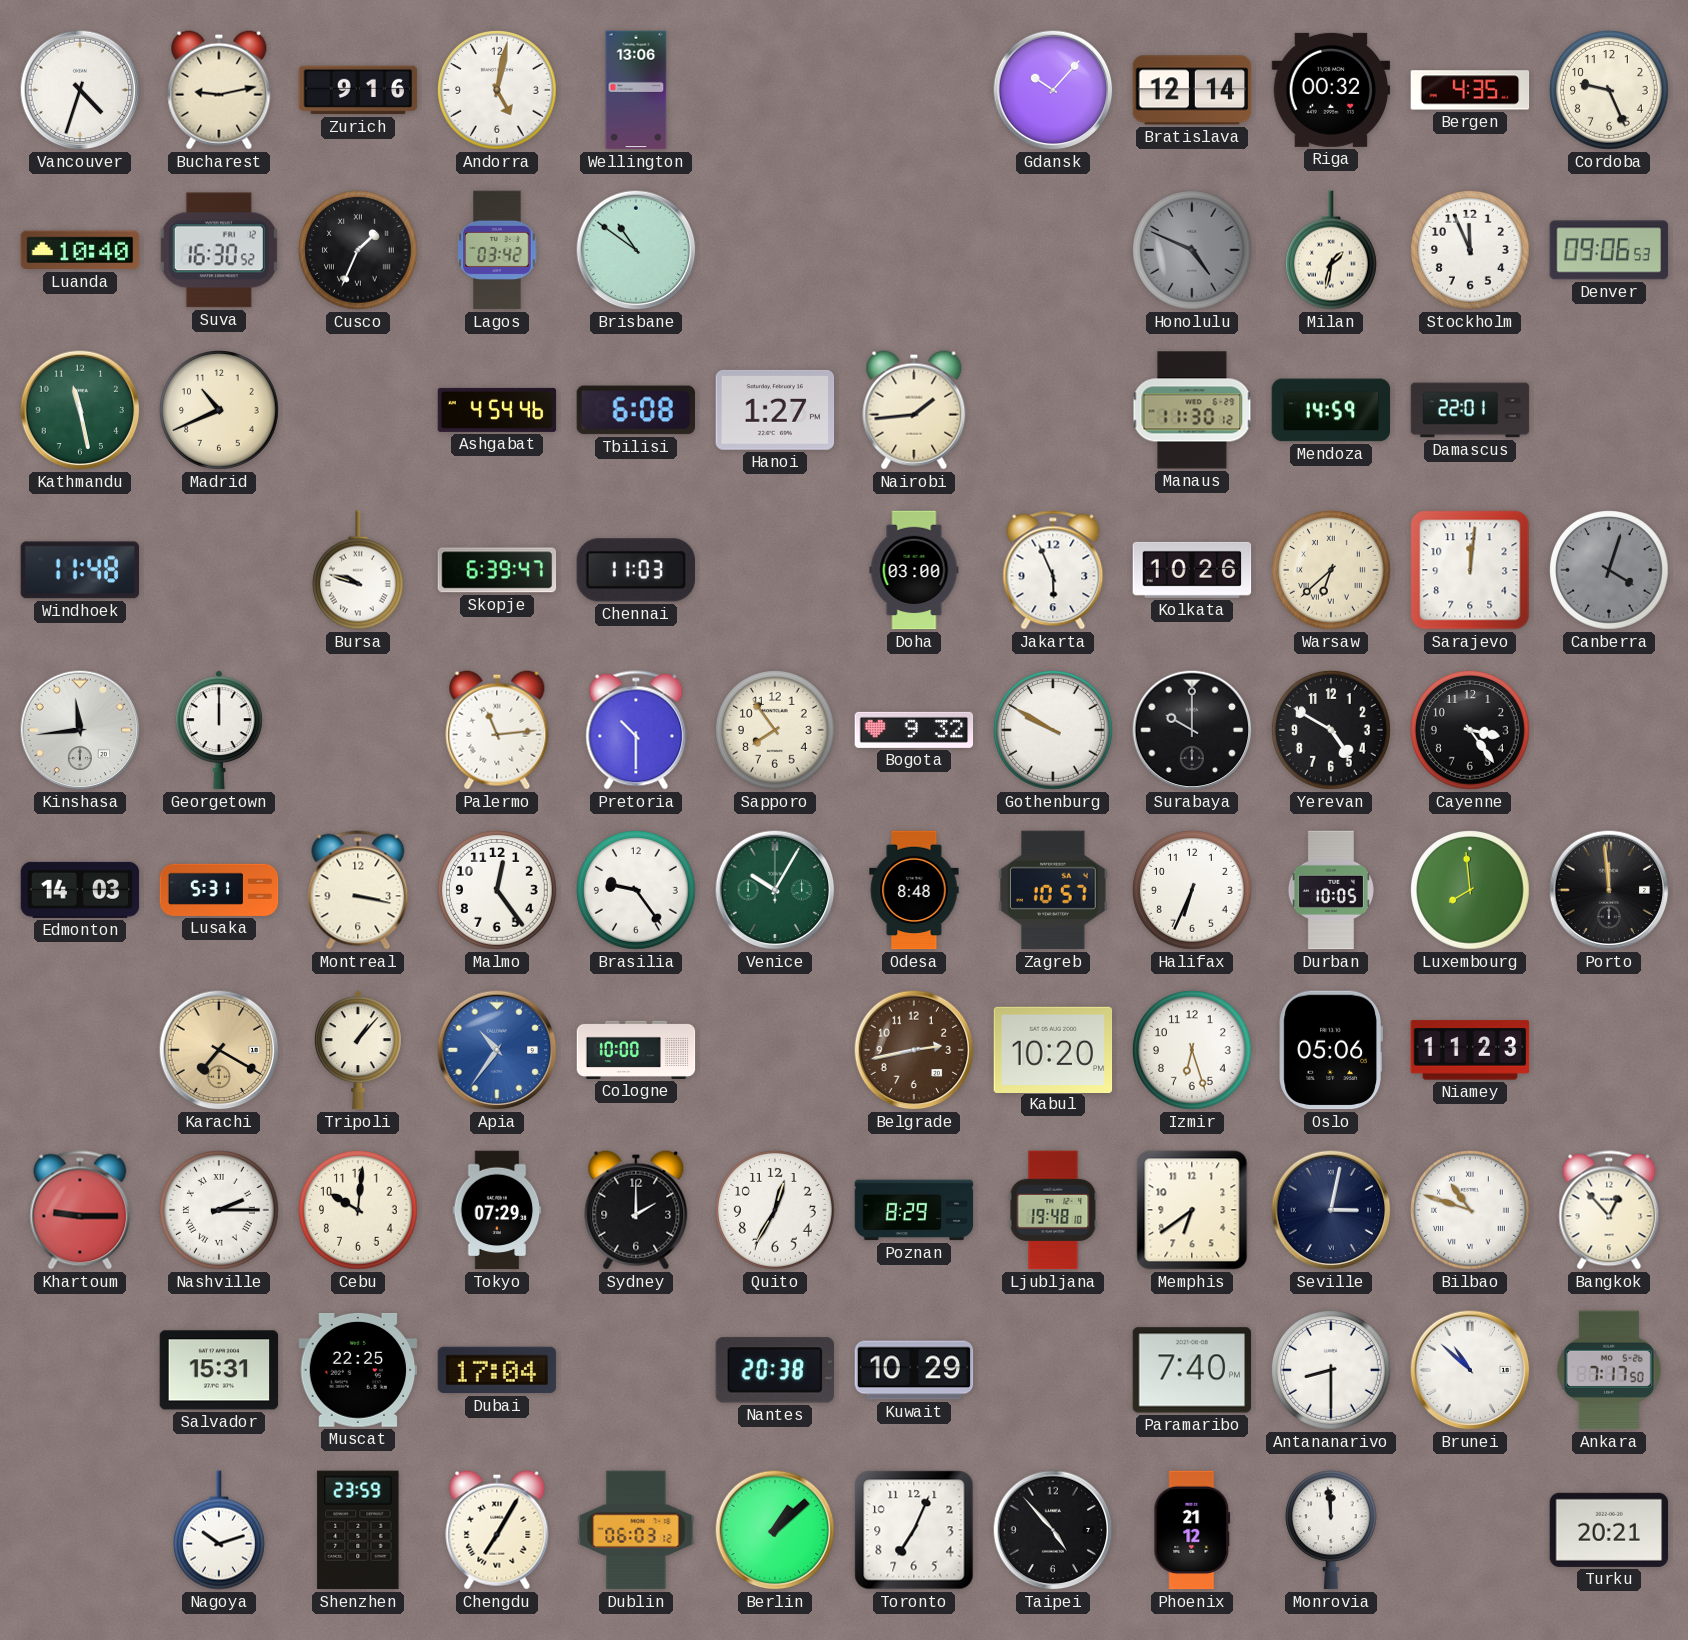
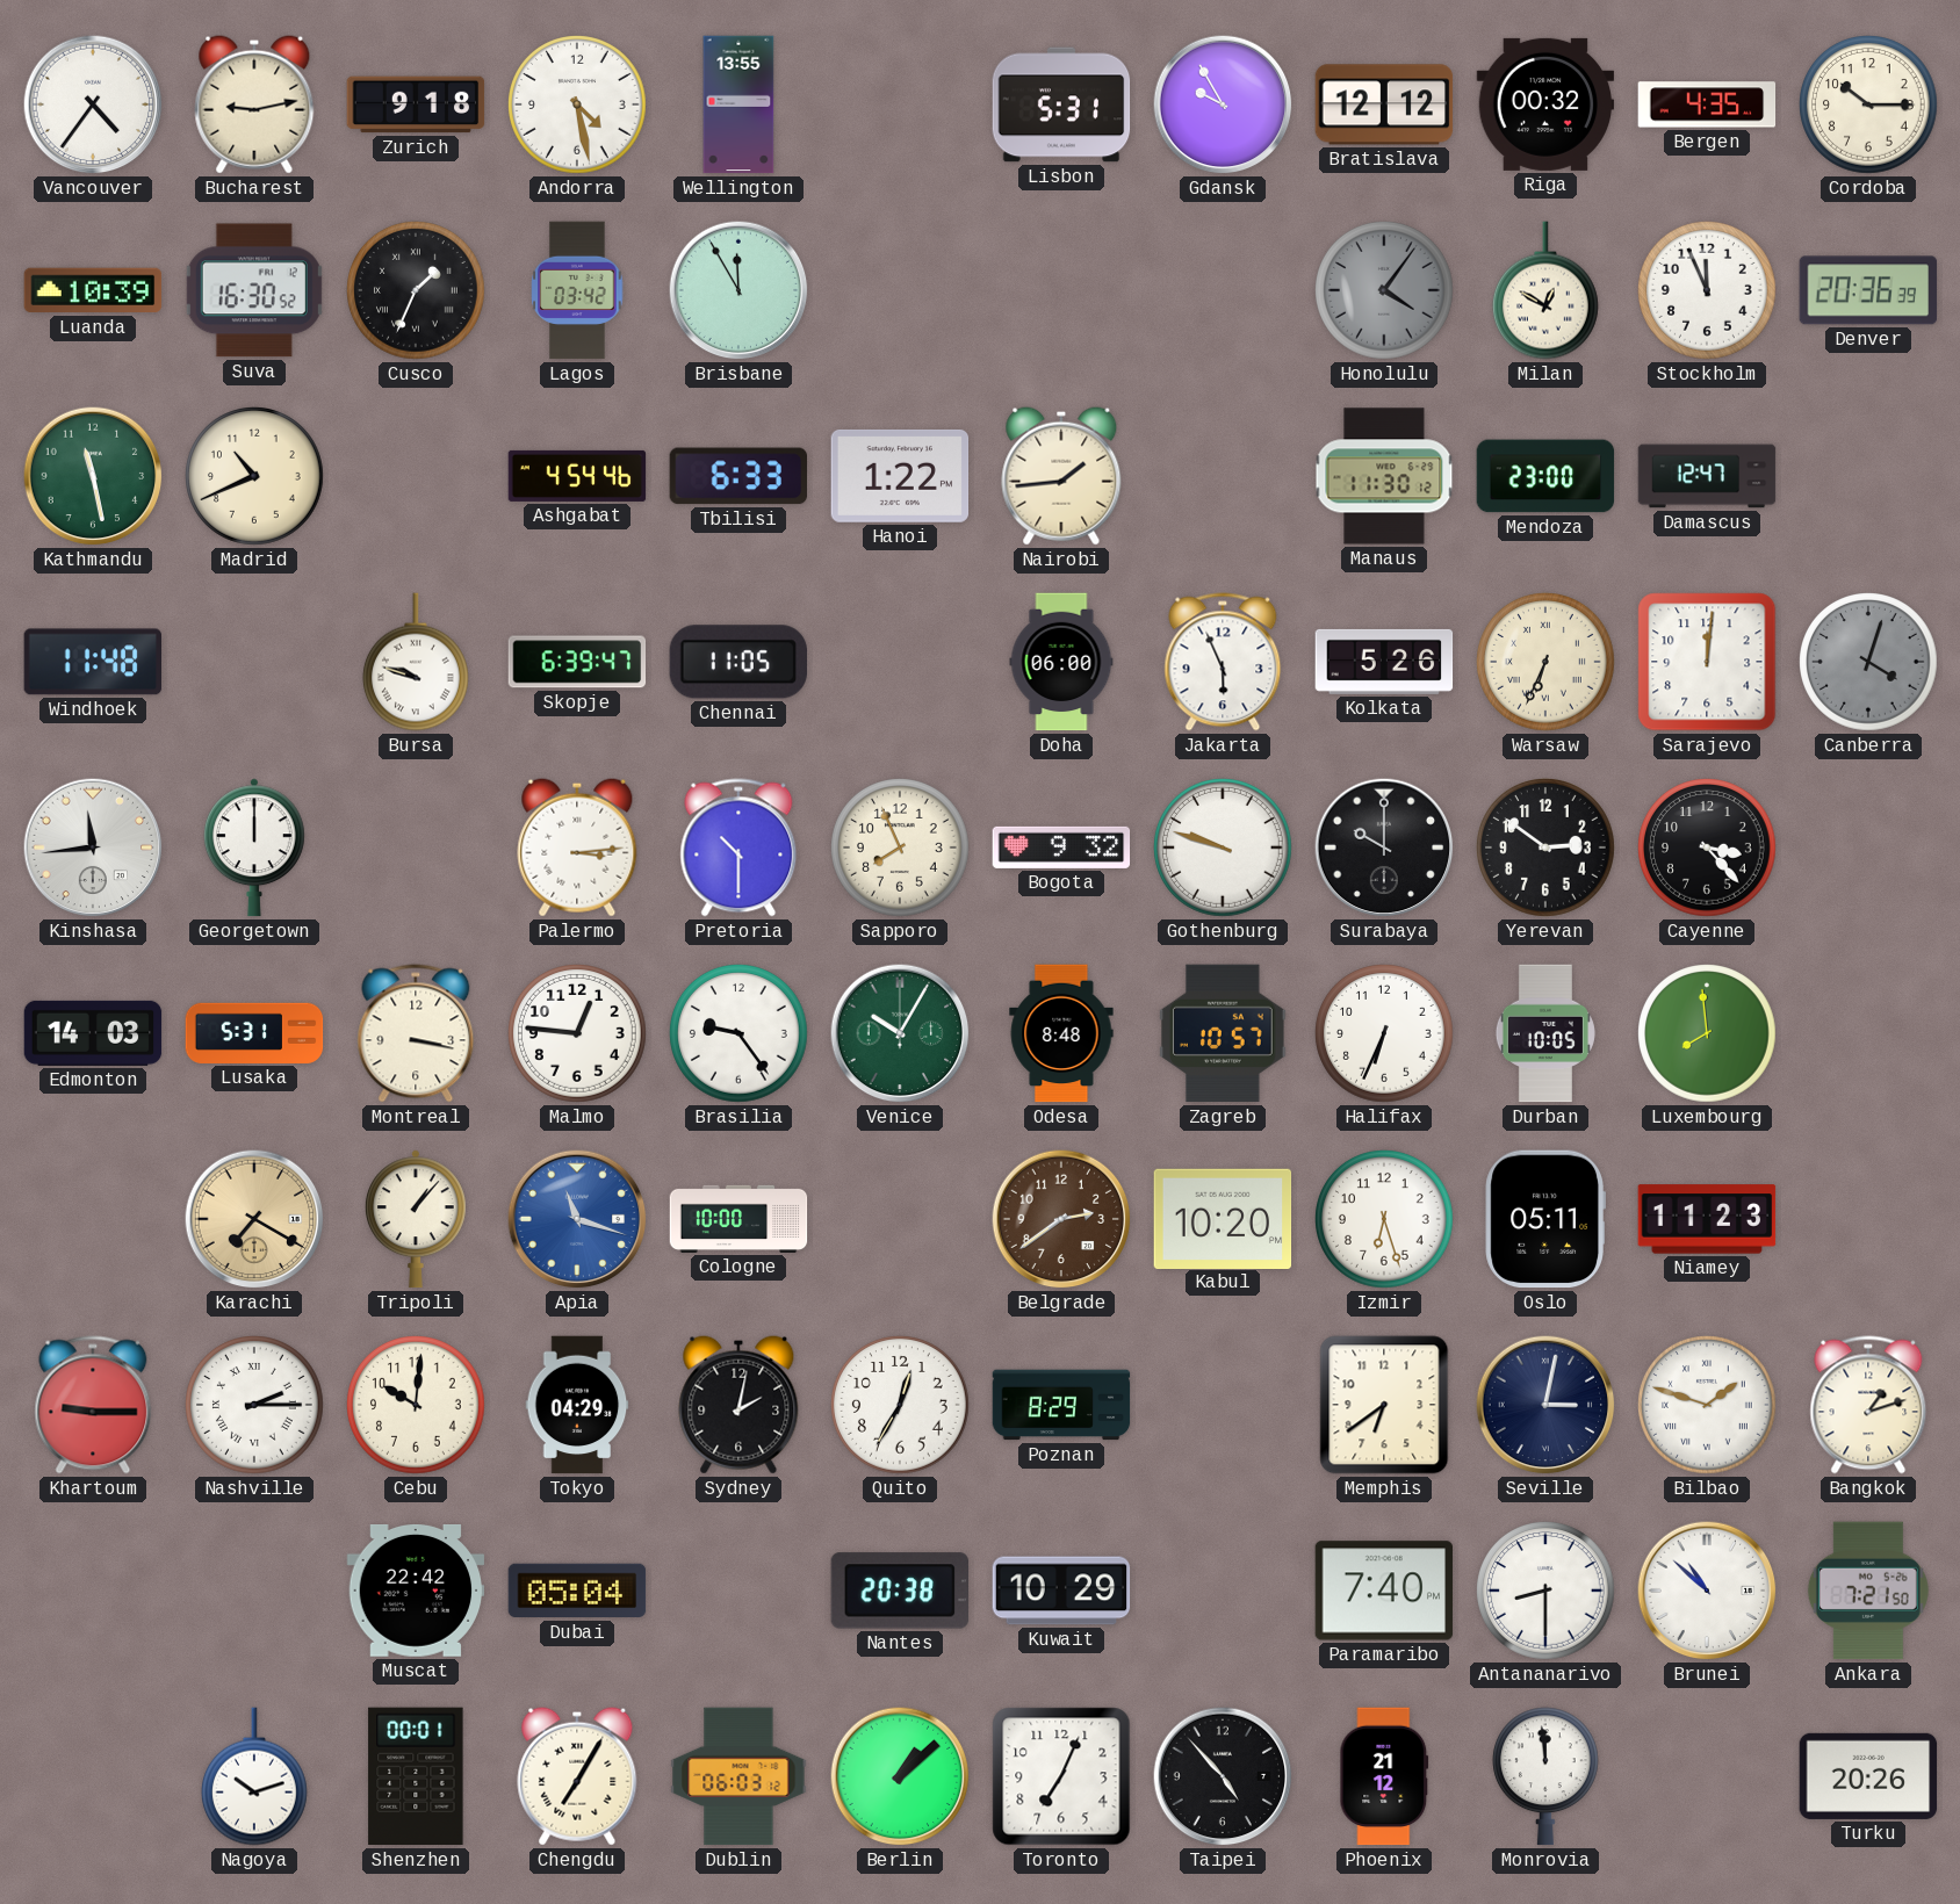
Vancouver: 4:33 -> 4:36 (93, 104)
Zurich: 9:16 -> 9:18 (416, 104)
Andorra: 5:02 -> 4:28 (578, 106)
Wellington: 13:06 -> 13:55 (738, 104)
Lisbon: none -> 5:31 (1061, 104)
Gdansk: 10:07 -> 9:55 (1223, 104)
Bratislava: 12:14 -> 12:12 (1384, 104)
Cordoba: 9:26 -> 10:15 (1869, 106)
Luanda: 10:40 -> 10:39 (93, 290)
Brisbane: 10:51 -> 11:55 (738, 290)
Honolulu: 4:49 -> 4:06 (1385, 291)
Milan: 1:32 -> 12:50 (1545, 290)
Denver: 09:06 -> 20:36 (1868, 290)
Tbilisi: 6:08 -> 6:33 (737, 476)
Hanoi: 1:27 -> 1:22 (900, 476)
Mendoza: 14:59 -> 23:00 (1545, 476)
Damascus: 22:01 -> 12:47 (1707, 476)
Chennai: 11:03 -> 11:05 (737, 662)
Doha: 03:00 -> 06:00 (1061, 662)
Kolkata: 10:26 -> 5:26 (1384, 662)
Warsaw: 6:38 -> 6:34 (1547, 663)
Palermo: 11:14 -> 3:14 (577, 848)
Sapporo: 7:54 -> 7:56 (901, 849)
Gothenburg: 9:50 -> 9:48 (1224, 849)
Yerevan: 4:50 -> 2:51 (1547, 849)
Cayenne: 3:24 -> 3:23 (1708, 849)
Malmo: 12:24 -> 12:46 (578, 1034)
Porto: 11:59 -> none (1609, 890)
Apia: 10:36 -> 11:18 (577, 1219)
Belgrade: 2:43 -> 2:39 (1061, 1219)
Oslo: 05:06 -> 05:11 (1545, 1219)
Tokyo: 07:29 -> 04:29 (577, 1405)
Sydney: 2:00 -> 2:02 (738, 1405)
Ljubljana: 19:48 -> none (1053, 1210)
Bilbao: 10:48 -> 1:48 (1708, 1406)
Bangkok: 12:53 -> 1:12 (1868, 1405)
Salvador: 15:31 -> none (219, 1370)
Muscat: 22:25 -> 22:42 (416, 1592)
Dubai: 17:04 -> 05:04 (577, 1591)
Ankara: 7:17 -> 7:21 (1868, 1591)
Shenzhen: 23:59 -> 00:01 (416, 1776)
Turku: 20:21 -> 20:26 (1868, 1776)
